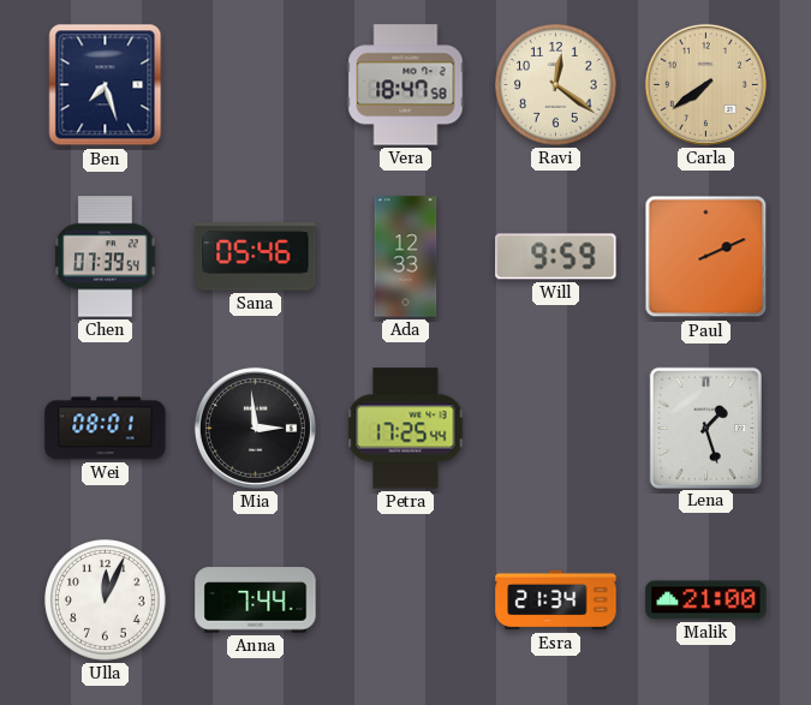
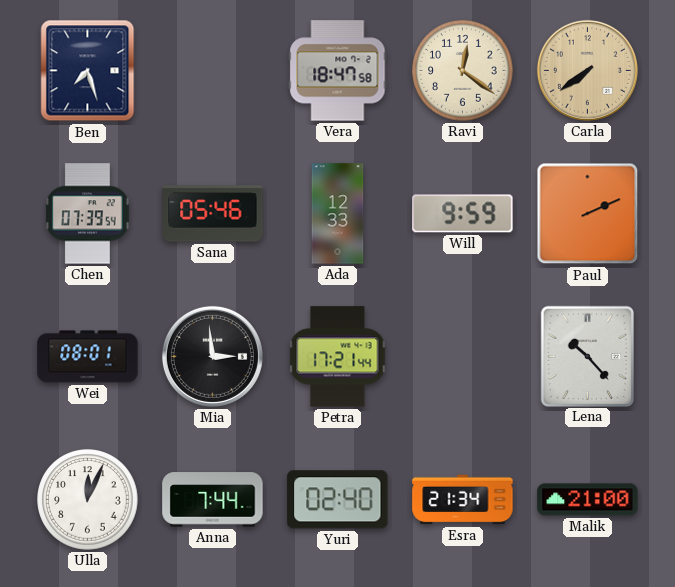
Petra: 17:25 -> 17:21 (338, 357)
Lena: 1:27 -> 10:23 (587, 356)
Yuri: none -> 02:40 (338, 500)
